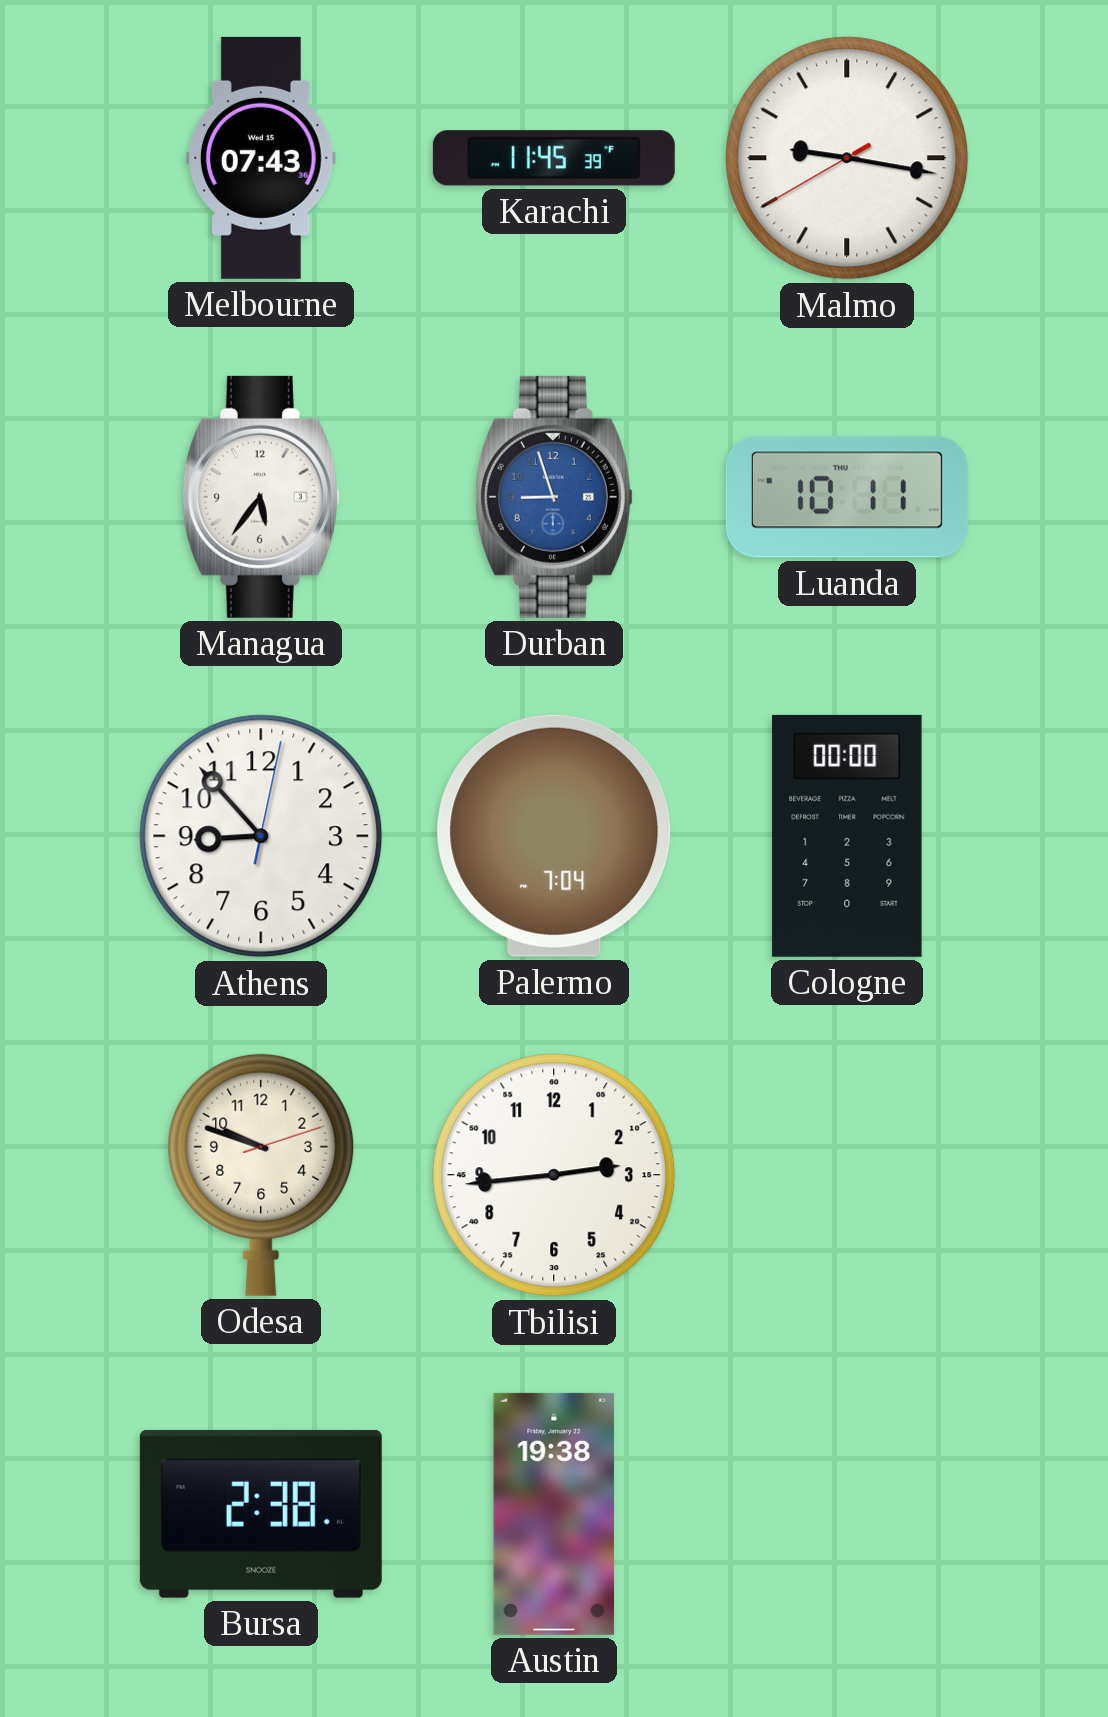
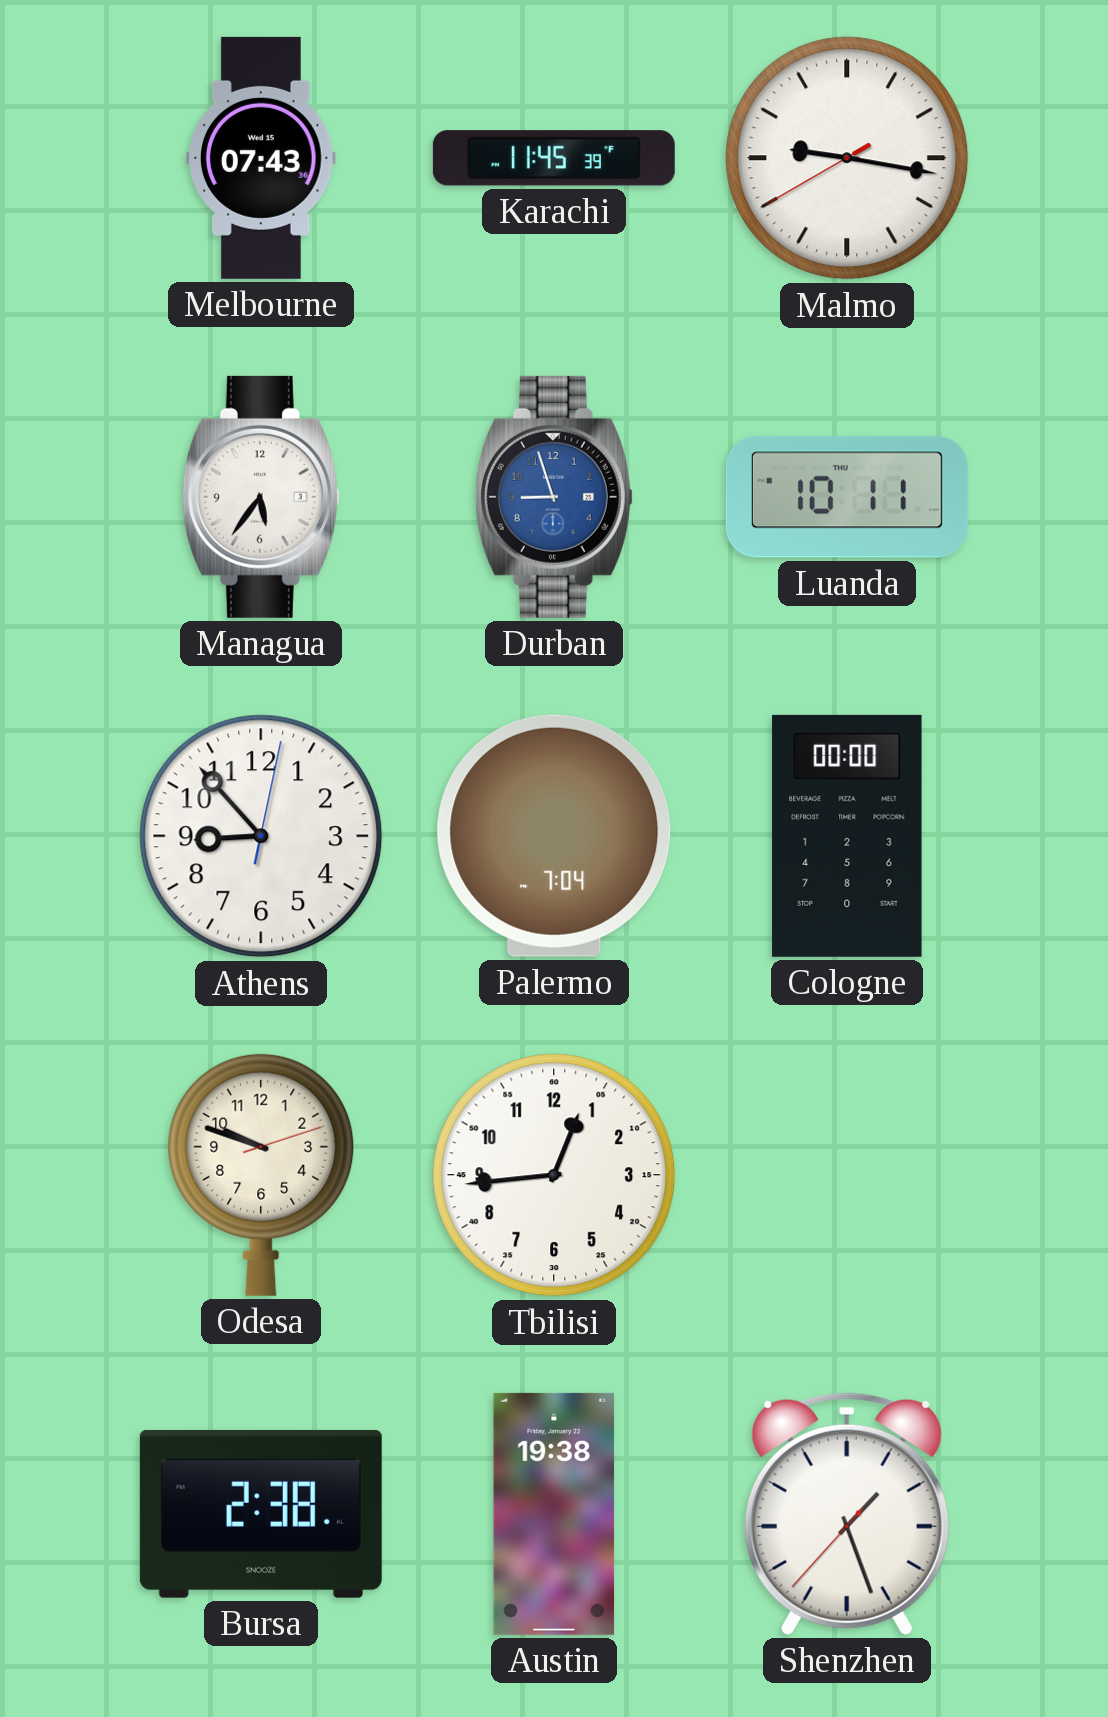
Tbilisi: 2:44 -> 12:44 (554, 1175)
Shenzhen: none -> 1:26 (847, 1514)
